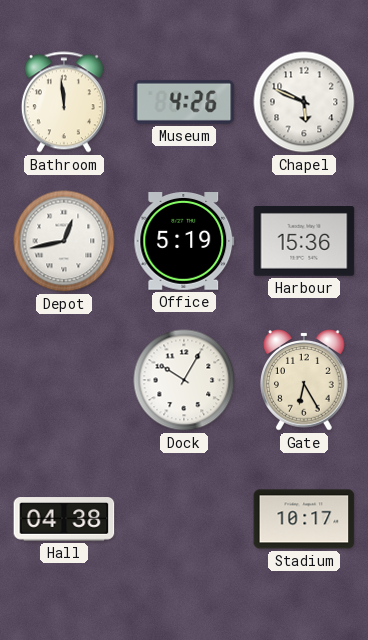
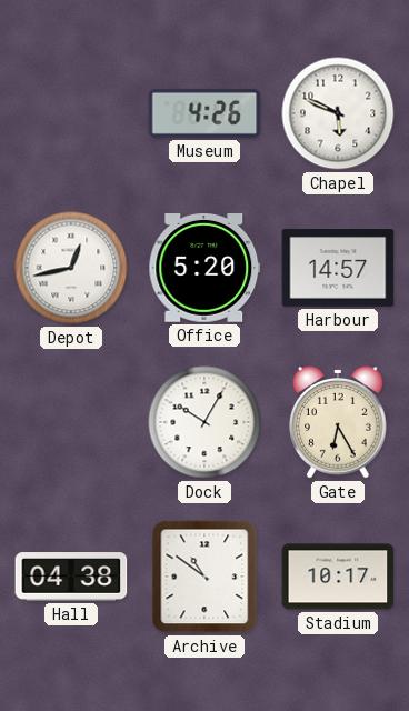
Bathroom: 11:59 -> none (64, 102)
Office: 5:19 -> 5:20 (205, 269)
Harbour: 15:36 -> 14:57 (338, 269)
Archive: none -> 10:51 (205, 577)
